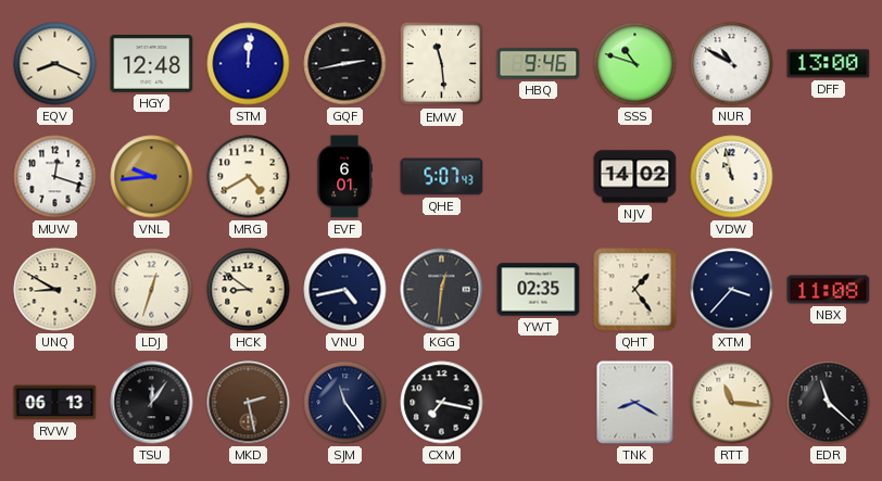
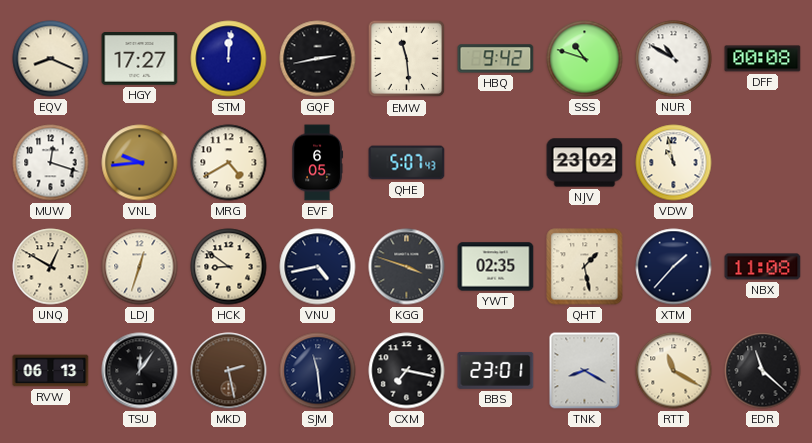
HGY: 12:48 -> 17:27 (140, 59)
HBQ: 9:46 -> 9:42 (496, 59)
DFF: 13:00 -> 00:08 (763, 59)
EVF: 6:01 -> 6:05 (318, 163)
NJV: 14:02 -> 23:02 (585, 163)
UNQ: 8:50 -> 12:50 (51, 267)
KGG: 12:31 -> 3:48 (407, 267)
QHT: 1:24 -> 1:28 (585, 267)
XTM: 3:37 -> 1:37 (674, 267)
SJM: 11:24 -> 11:29 (318, 371)
BBS: none -> 23:01 (496, 370)
RTT: 11:16 -> 11:20 (674, 371)
